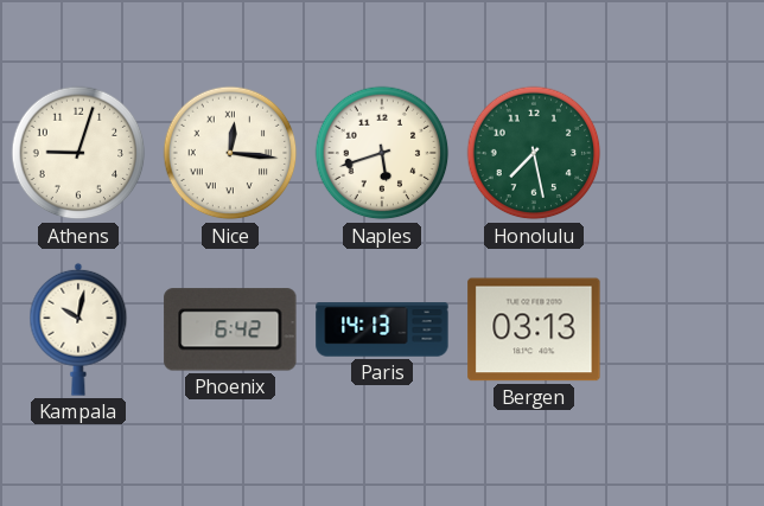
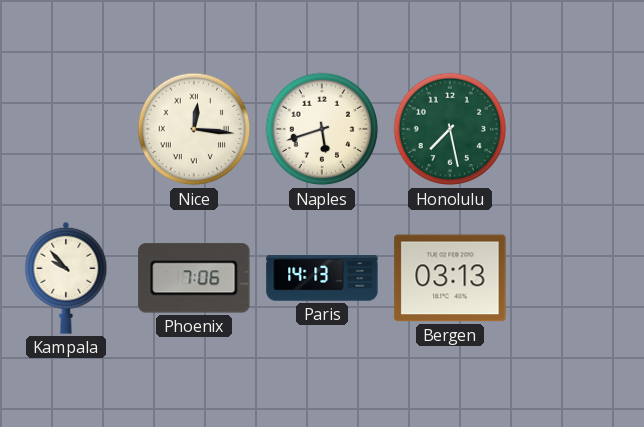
Athens: 9:03 -> none (78, 153)
Kampala: 10:02 -> 9:53 (66, 278)
Phoenix: 6:42 -> 7:06 (194, 278)
